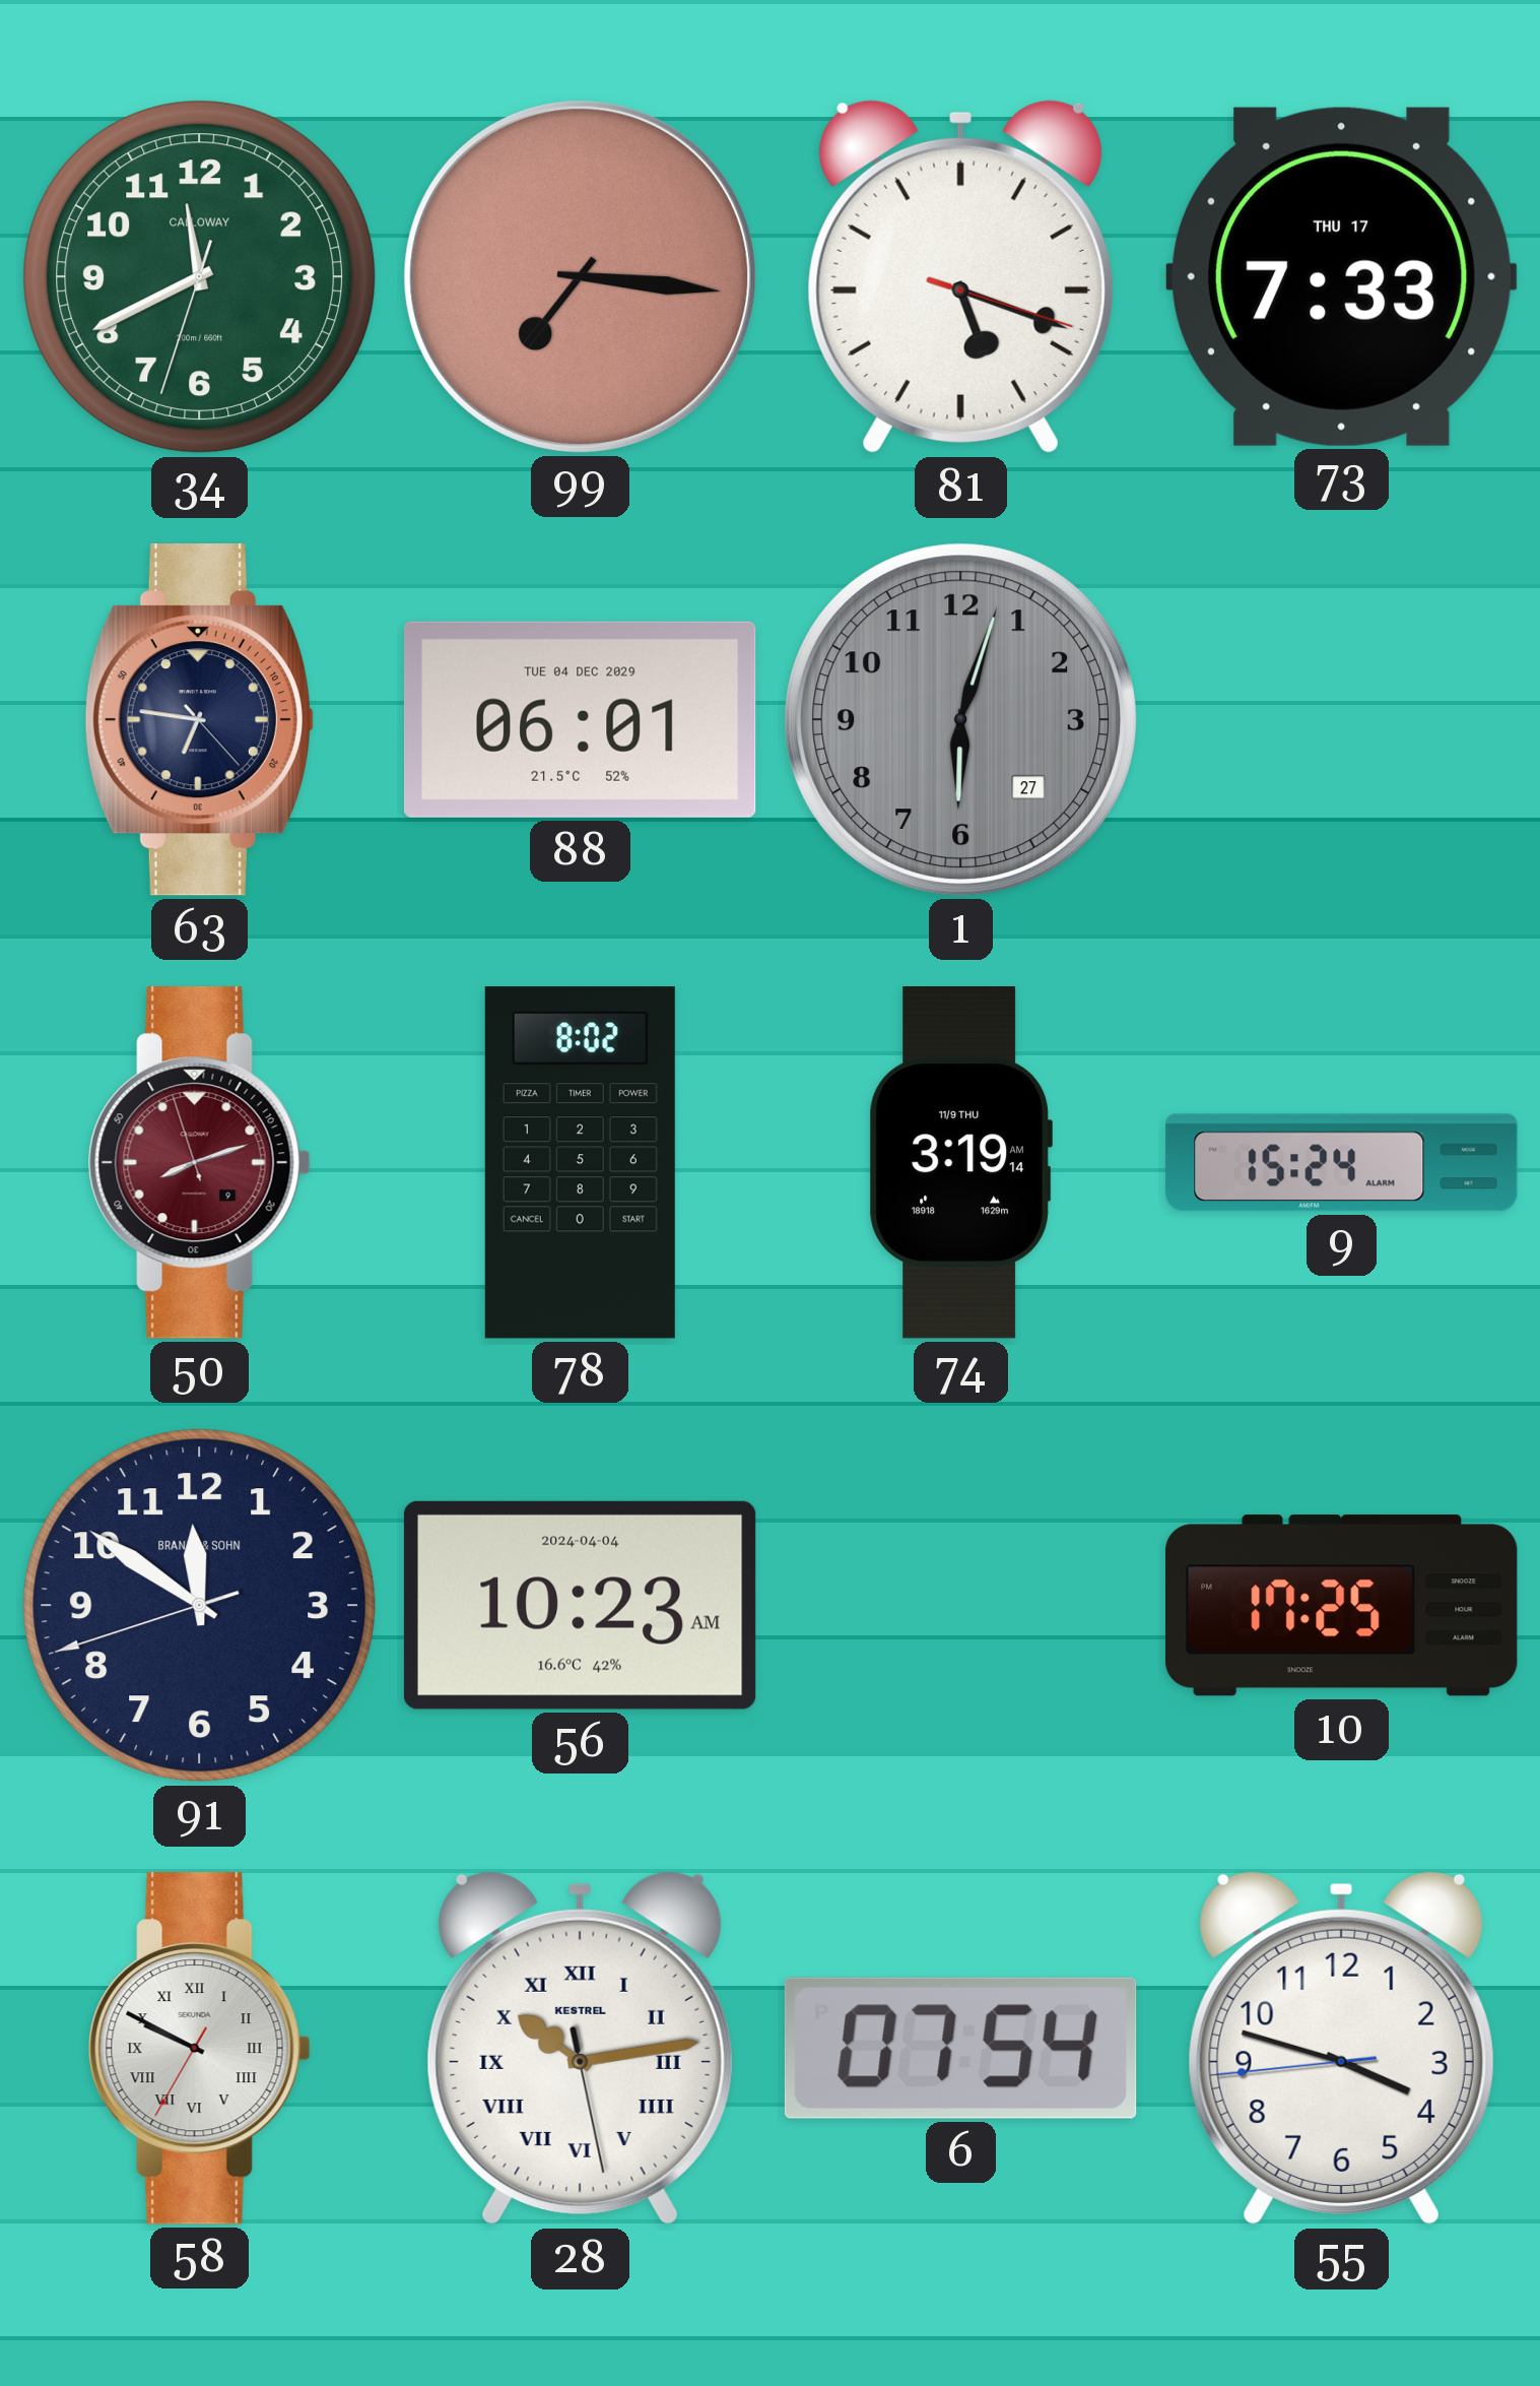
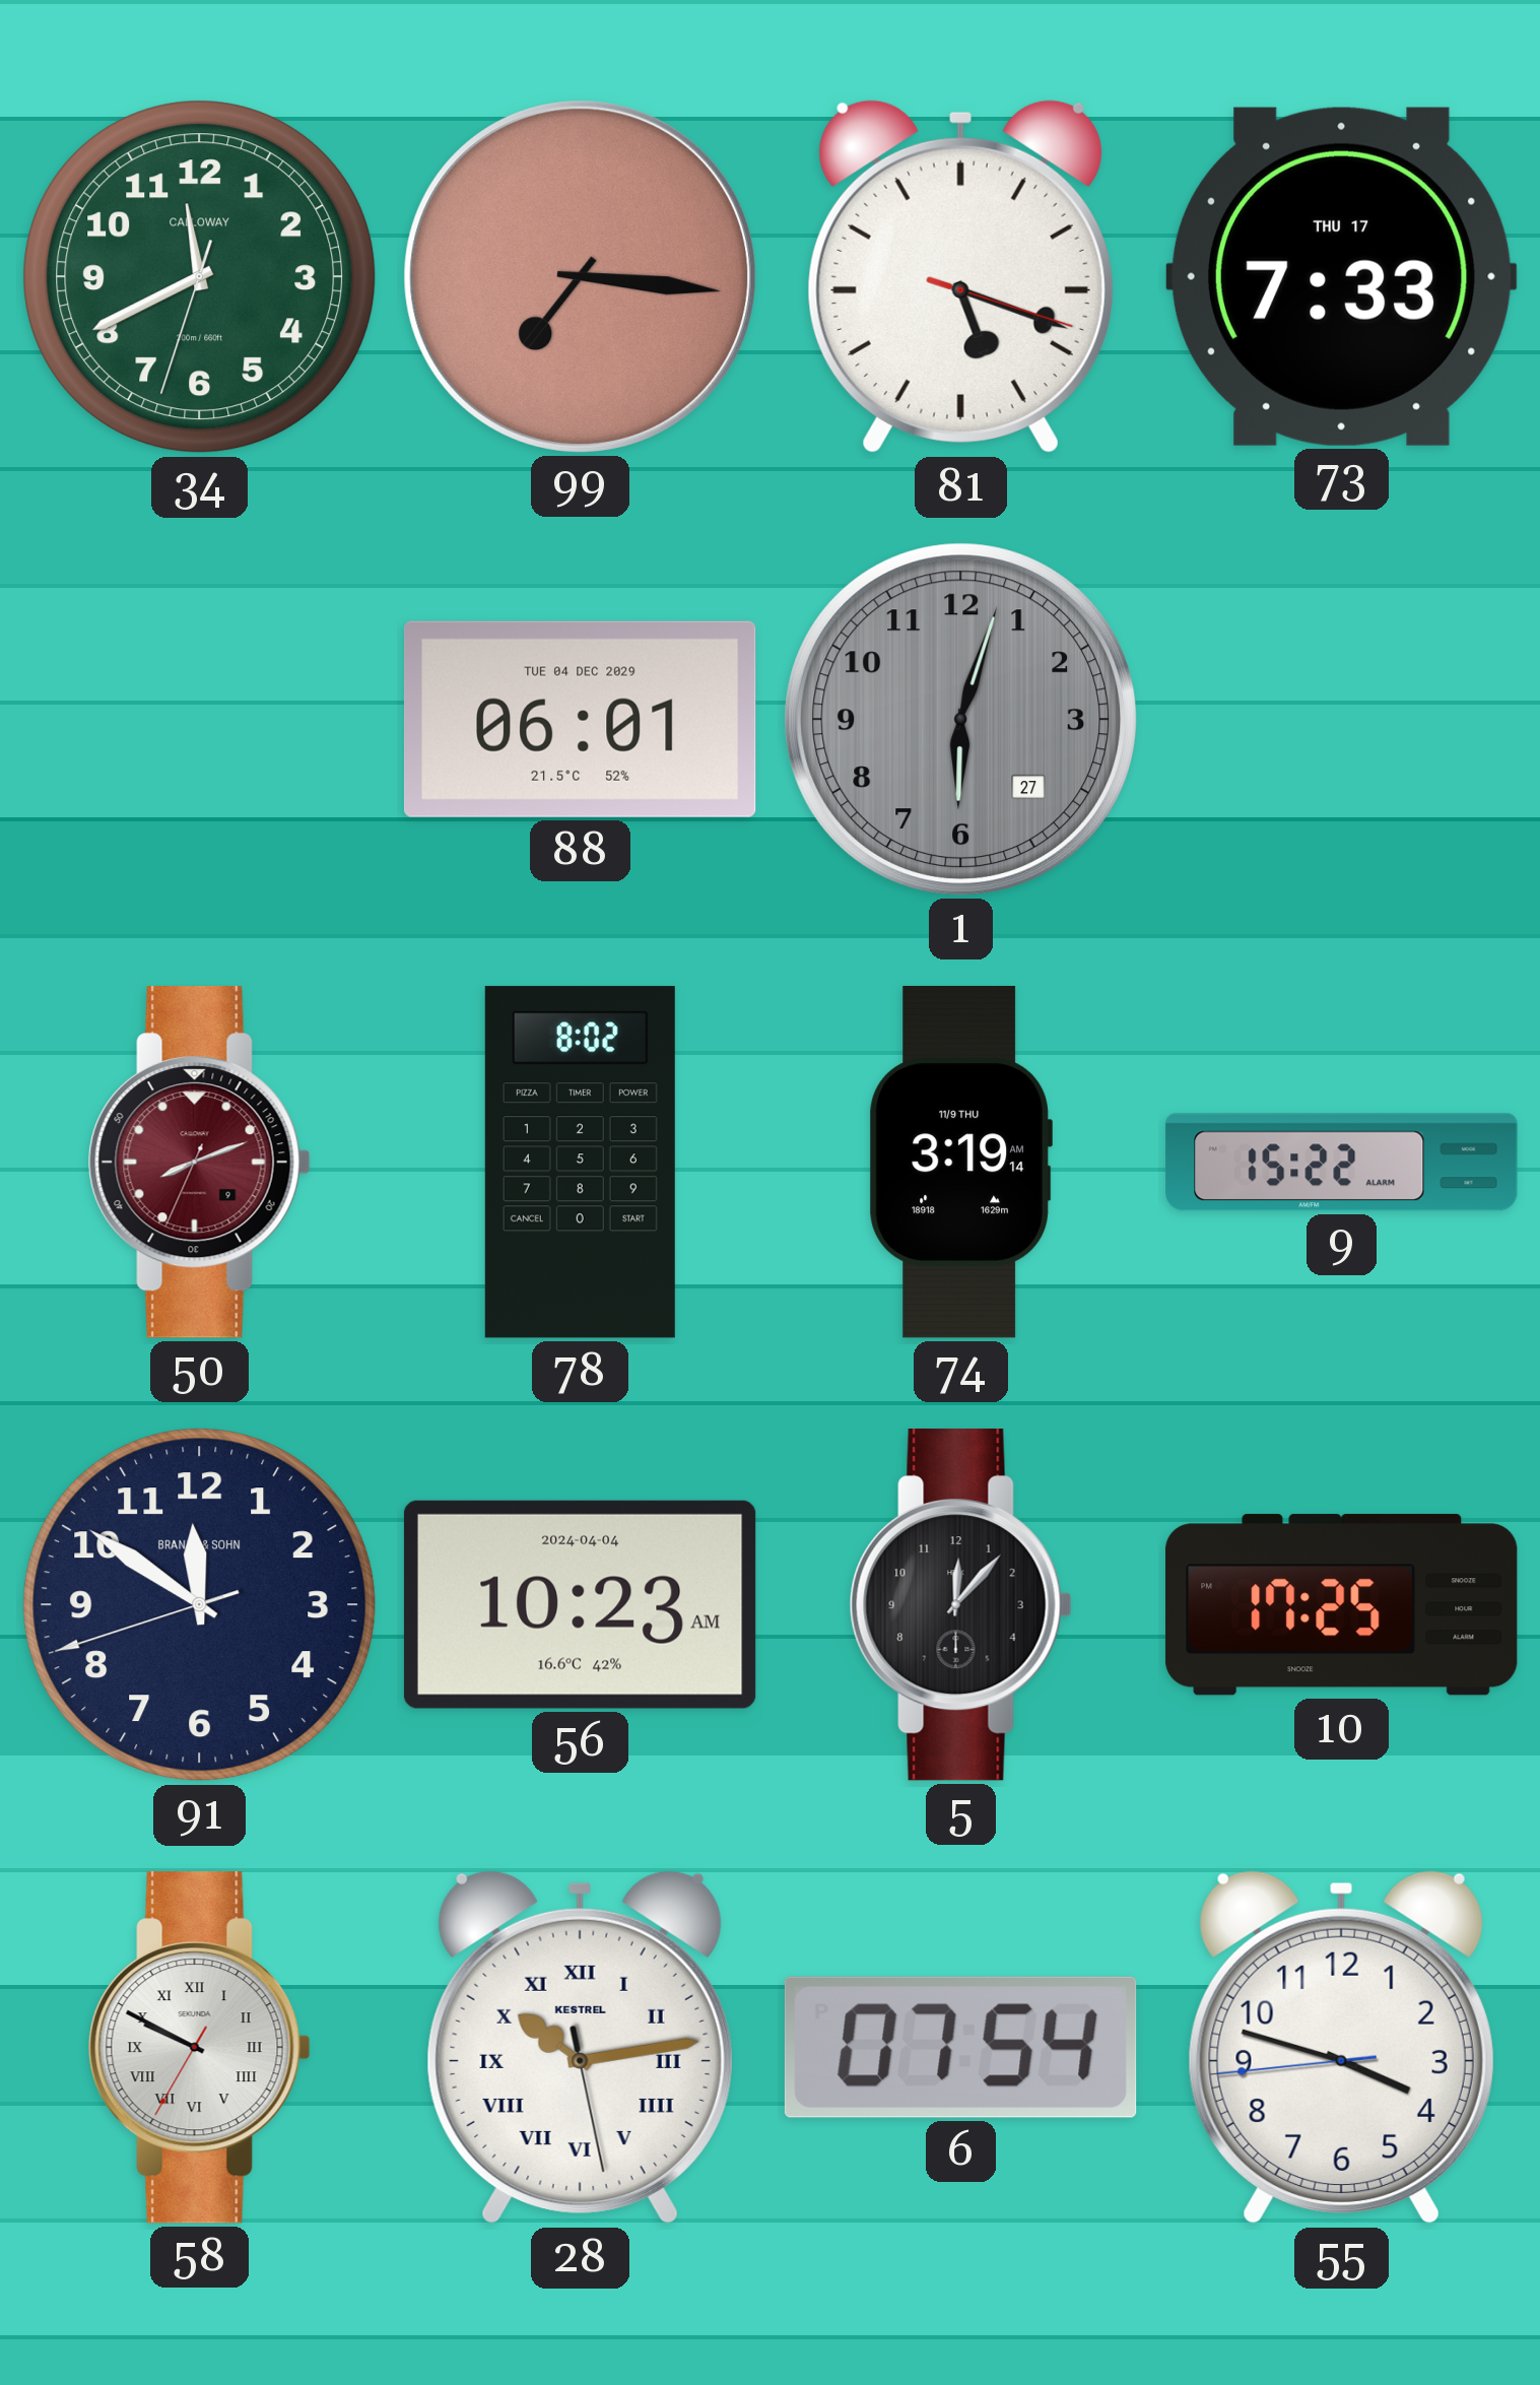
63: 6:46 -> none (199, 720)
50: 8:11:57 -> 8:11:34 (199, 1163)
9: 15:24 -> 15:22 (1342, 1163)
5: none -> 12:07 (960, 1605)
